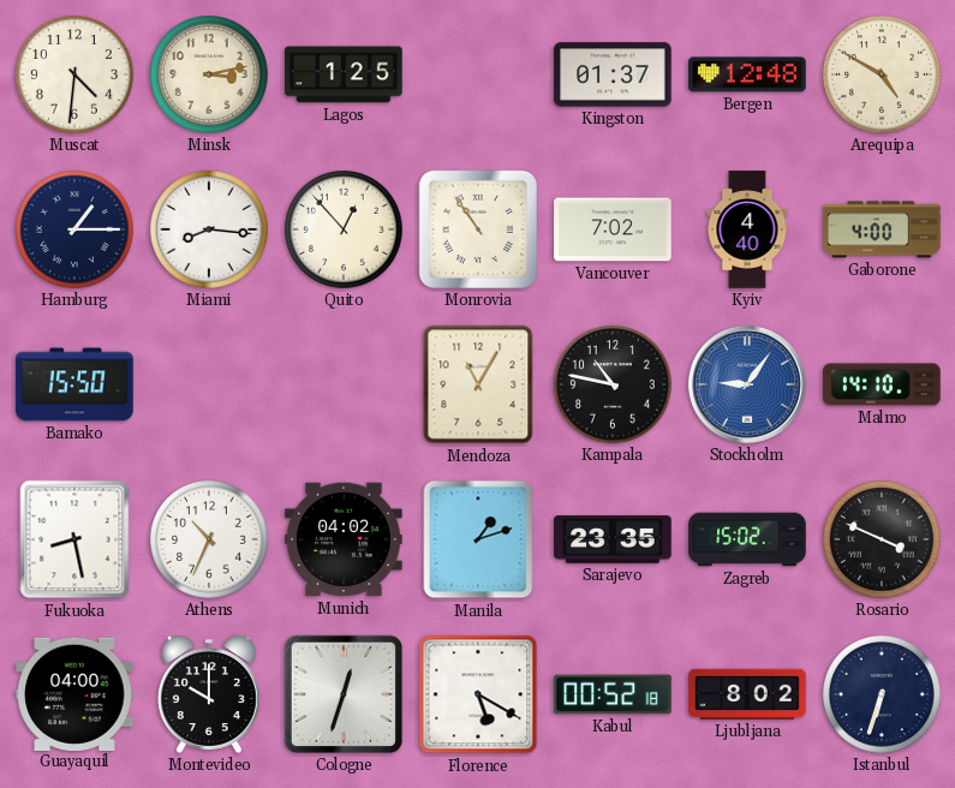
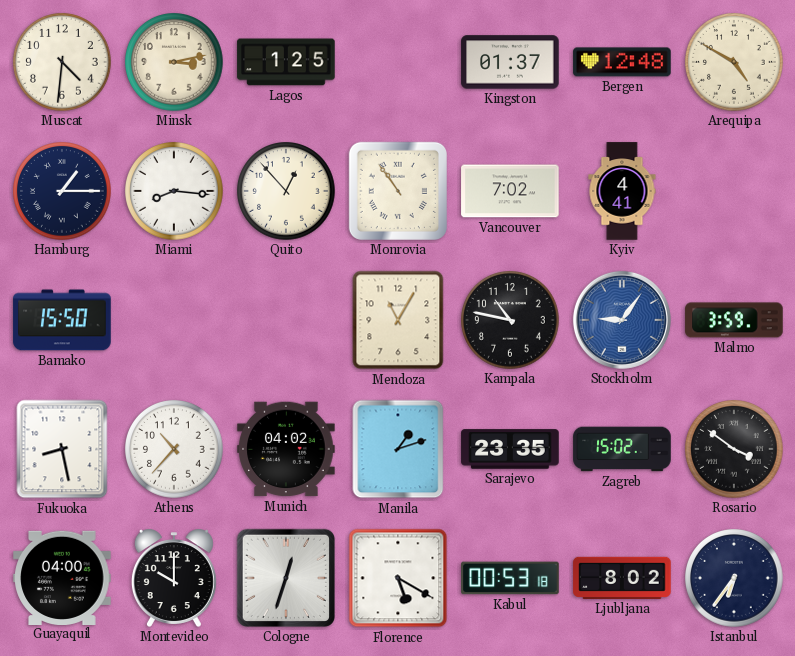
Kyiv: 4:40 -> 4:41 (622, 191)
Gaborone: 4:00 -> none (882, 229)
Malmo: 14:10 -> 3:59 (734, 320)
Athens: 10:34 -> 10:37 (174, 449)
Rosario: 3:49 -> 3:51 (734, 449)
Kabul: 00:52 -> 00:53 (510, 578)
Istanbul: 6:33 -> 6:36 (734, 578)
